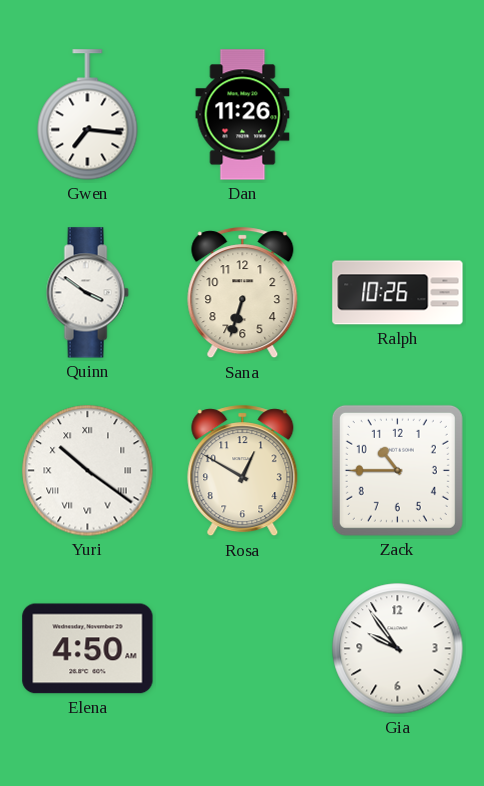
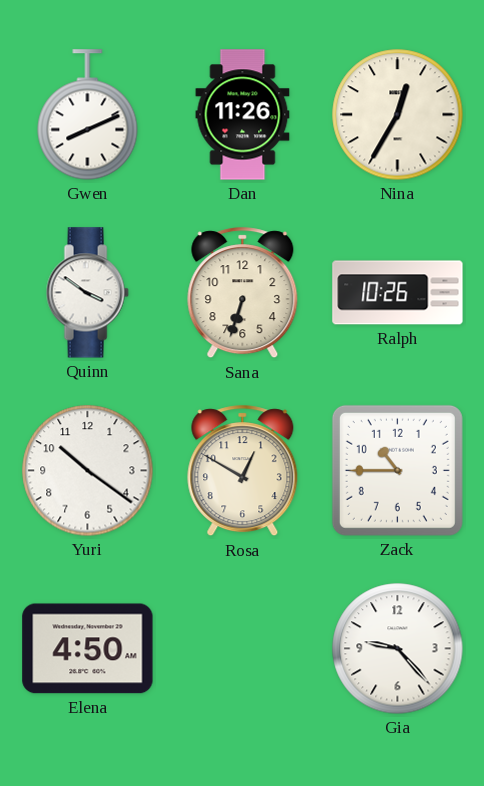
Gwen: 7:16 -> 8:11 (88, 115)
Nina: none -> 12:35 (398, 115)
Yuri numerals: Roman -> Arabic (88, 471)
Gia: 9:54 -> 9:23 (398, 649)
